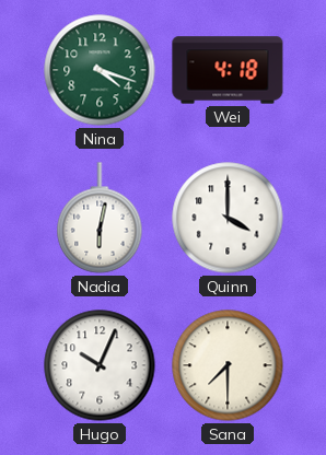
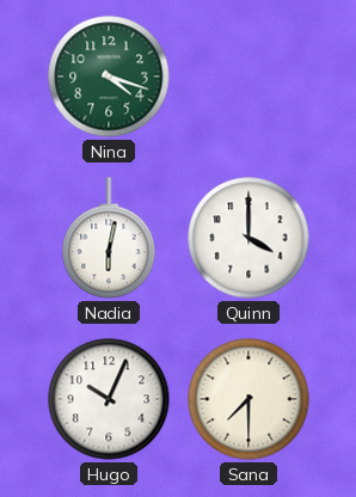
Wei: 4:18 -> none (228, 70)
